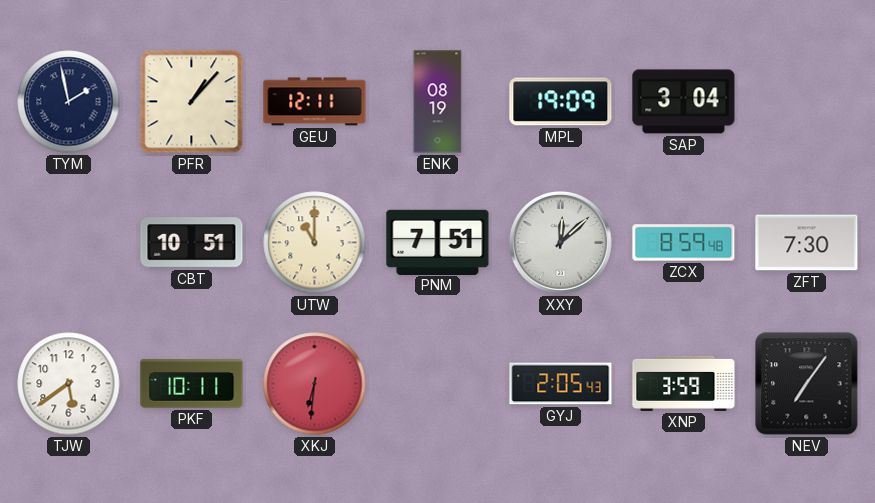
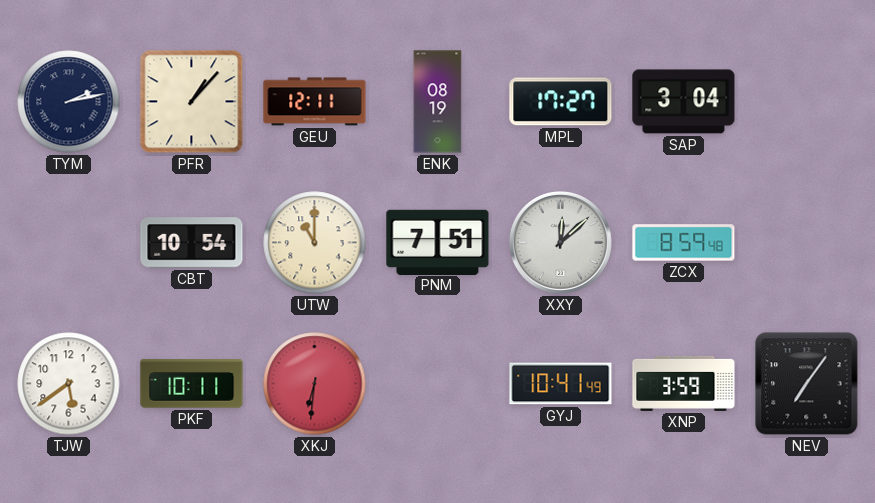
TYM: 1:58 -> 2:13 (69, 102)
MPL: 19:09 -> 17:27 (561, 102)
CBT: 10:51 -> 10:54 (192, 243)
ZFT: 7:30 -> none (807, 243)
GYJ: 2:05 -> 10:41 (561, 384)
